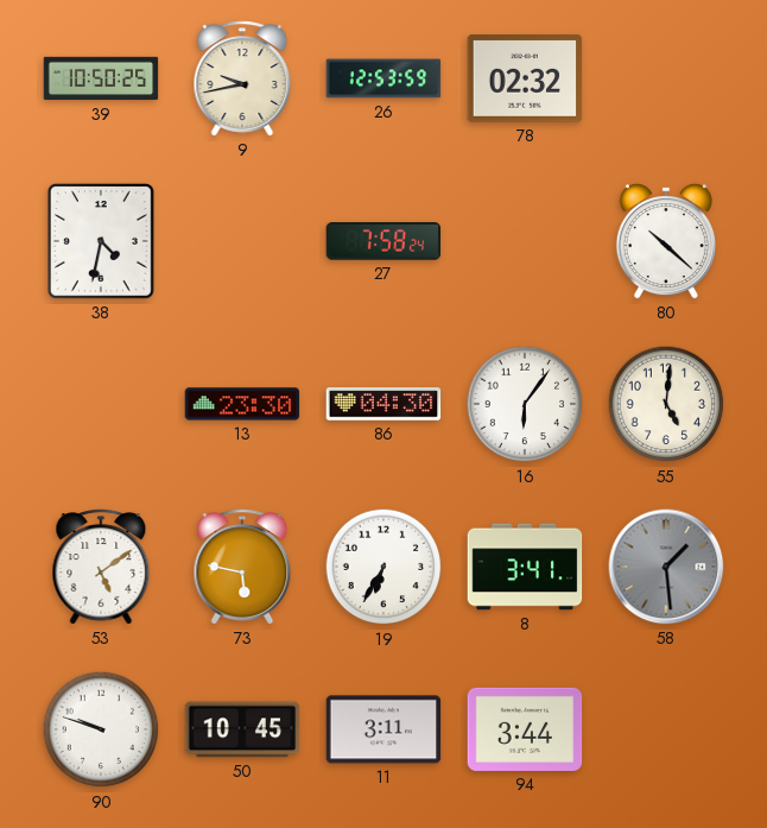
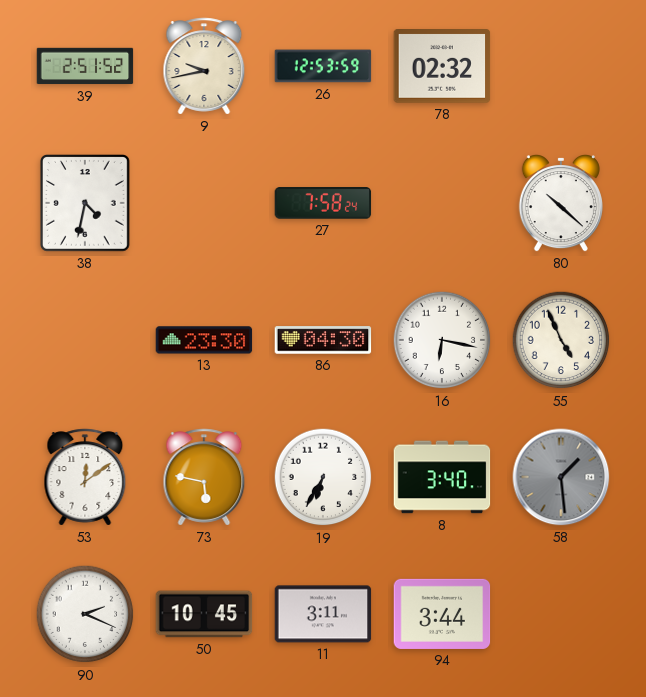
39: 10:50 -> 2:51 (85, 66)
16: 6:06 -> 6:17 (442, 340)
55: 5:01 -> 4:56 (561, 340)
53: 5:09 -> 12:09 (85, 477)
8: 3:41 -> 3:40 (442, 477)
90: 9:48 -> 2:19 (85, 614)
